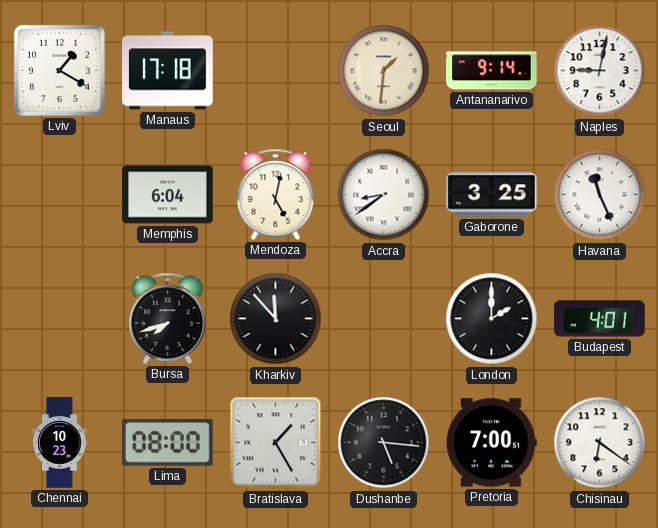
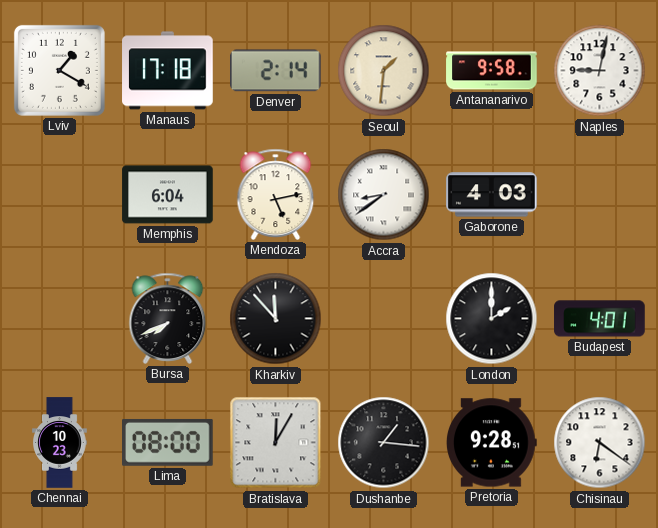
Denver: none -> 2:14 (276, 71)
Antananarivo: 9:14 -> 9:58 (492, 71)
Mendoza: 5:02 -> 5:13 (276, 194)
Gaborone: 3:25 -> 4:03 (492, 195)
Havana: 11:26 -> none (600, 195)
Bursa: 7:42 -> 7:41 (168, 318)
Bratislava: 1:25 -> 12:05 (276, 443)
Dushanbe: 5:16 -> 1:16 (384, 443)
Pretoria: 7:00 -> 9:28 (492, 443)
